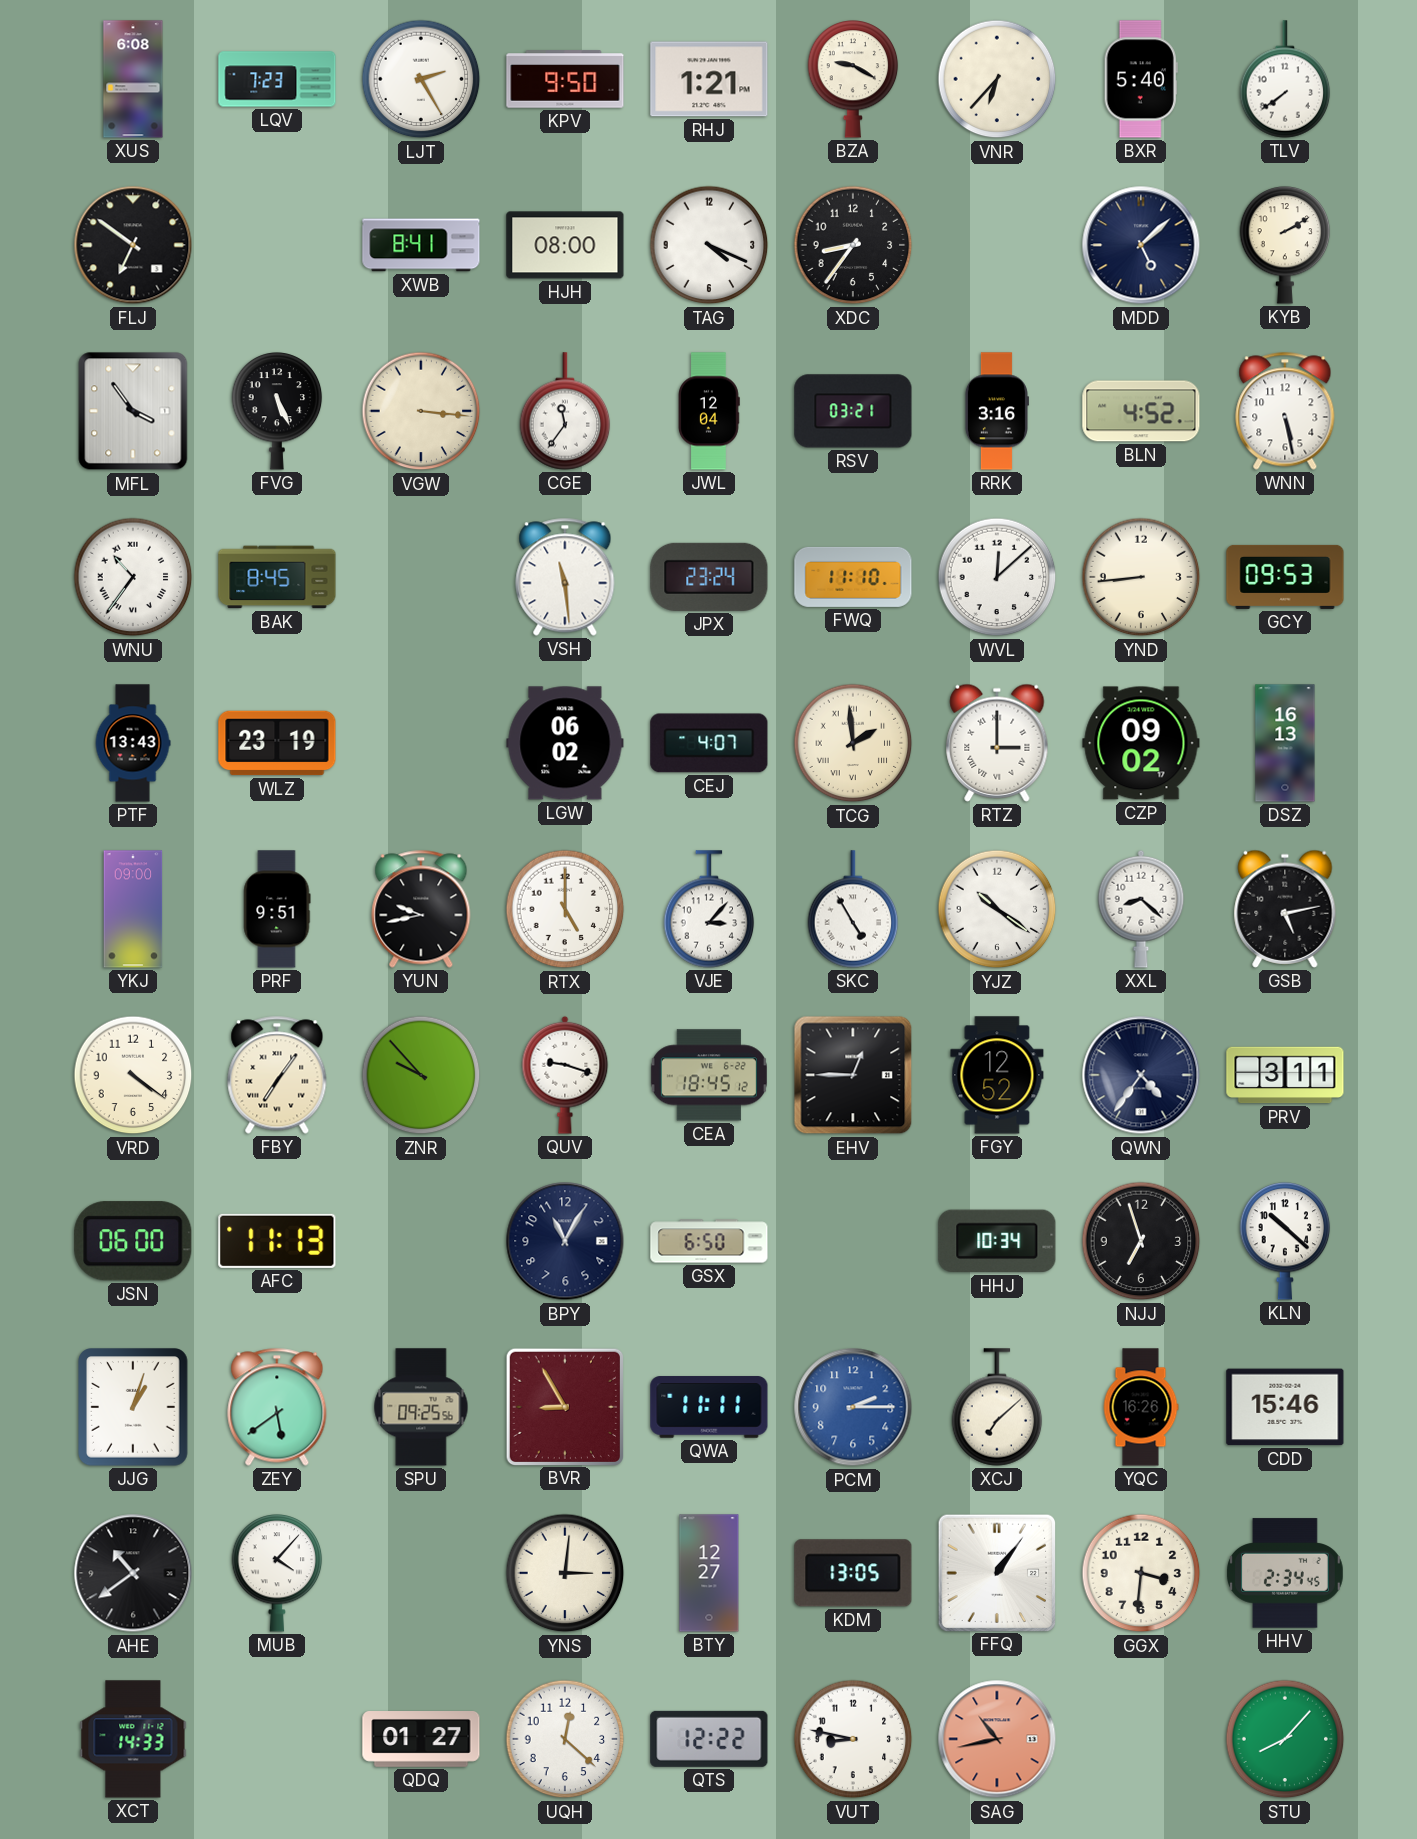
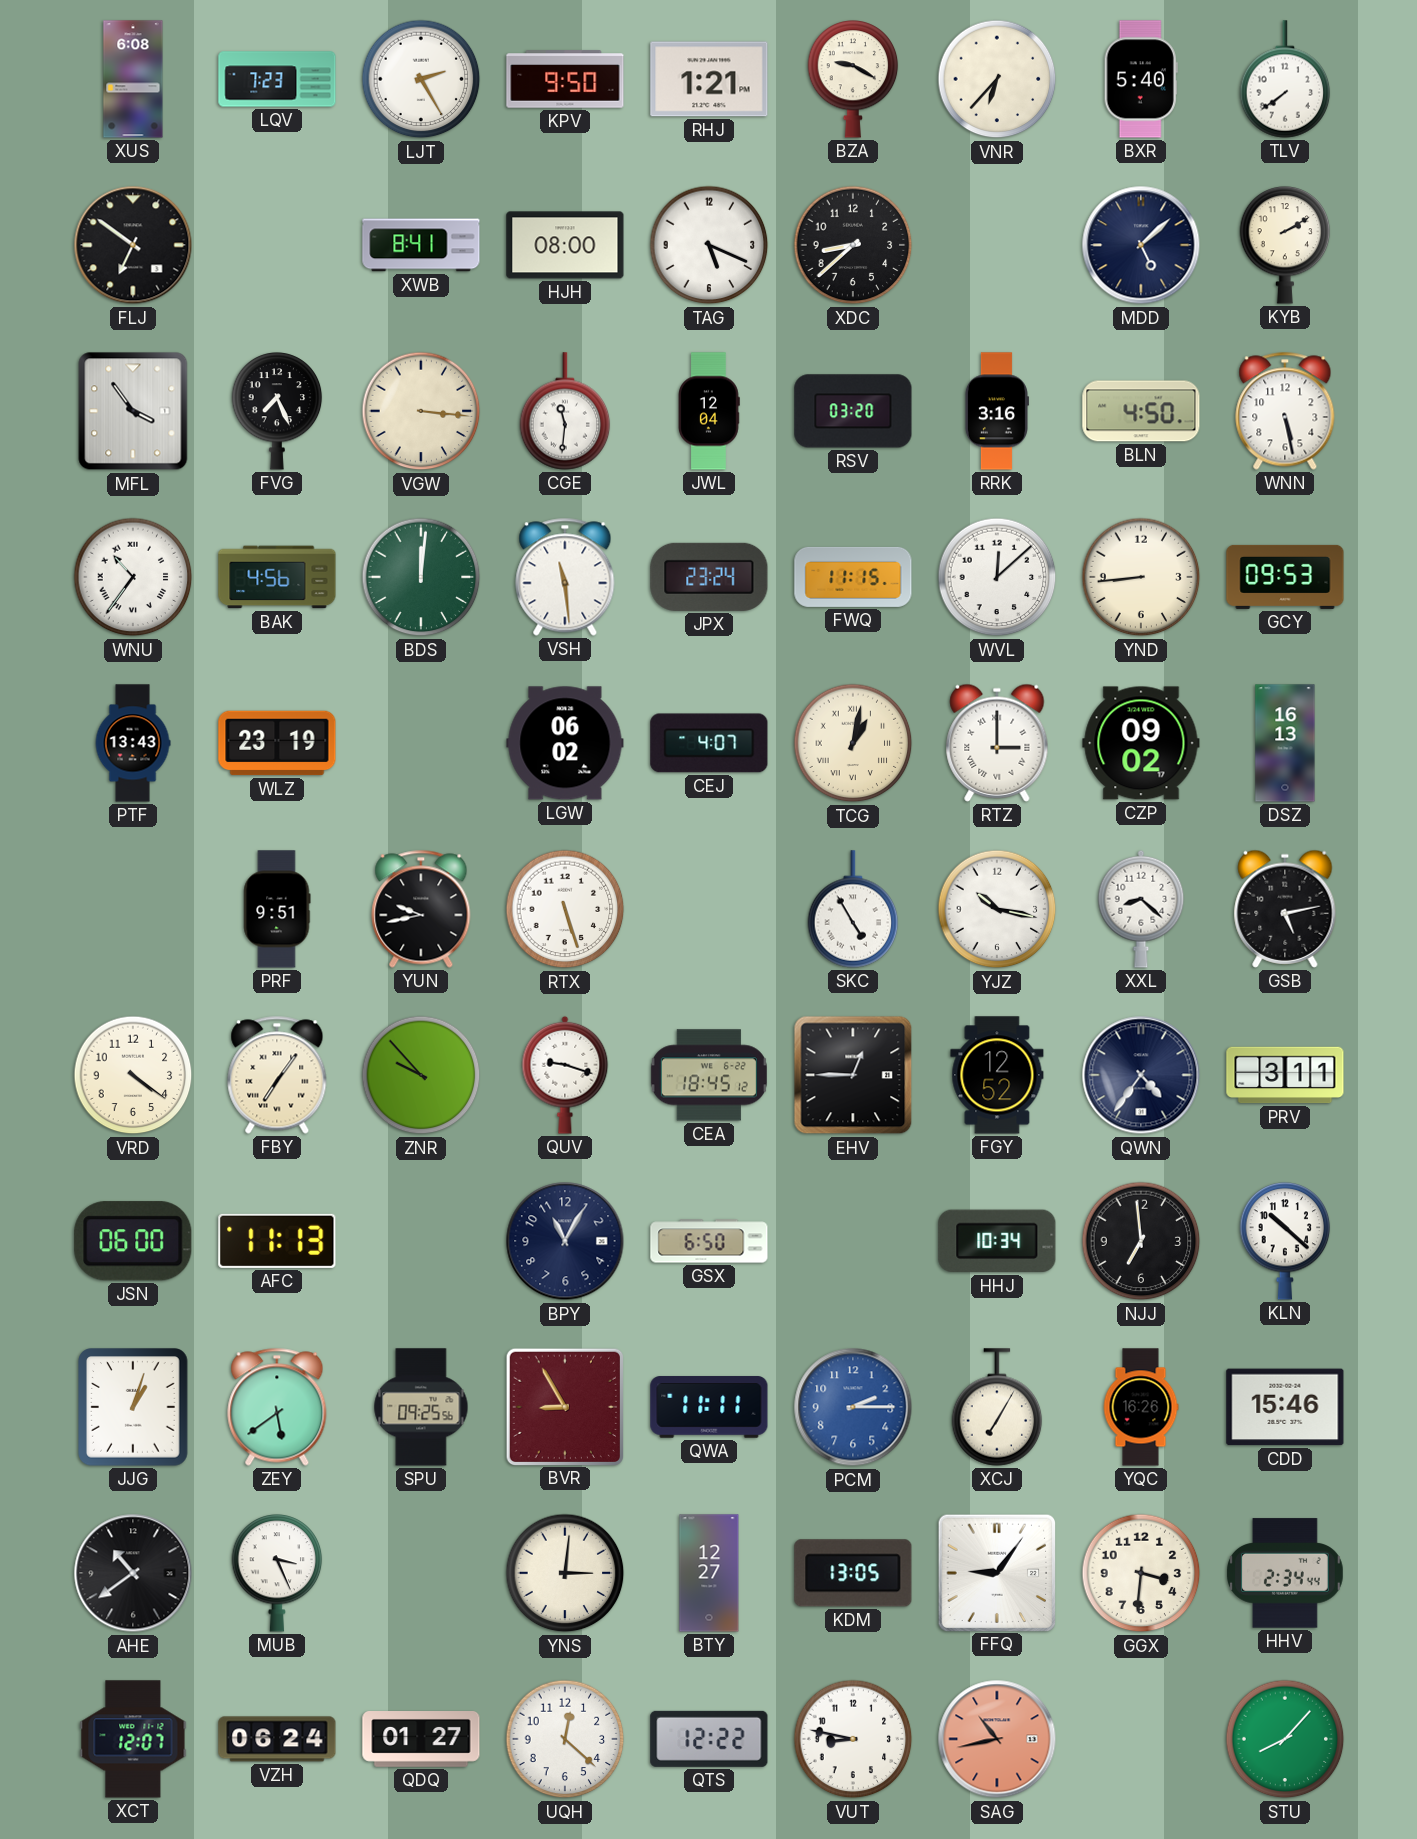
TAG: 4:19 -> 5:19 (709, 245)
XDC: 8:36 -> 8:38 (853, 245)
FVG: 5:26 -> 7:26 (277, 412)
CGE: 11:36 -> 11:31 (565, 411)
RSV: 03:21 -> 03:20 (853, 411)
BLN: 4:52 -> 4:50 (1141, 411)
BAK: 8:45 -> 4:56 (277, 577)
BDS: none -> 12:01 (421, 577)
FWQ: 11:10 -> 11:15 (853, 577)
TCG: 1:59 -> 1:02 (853, 743)
YKJ: 09:00 -> none (133, 909)
RTX: 5:00 -> 5:27 (565, 909)
VJE: 3:07 -> none (709, 909)
YJZ: 10:21 -> 10:17 (997, 909)
NJJ: 6:57 -> 6:59 (1141, 1241)
XCJ: 7:08 -> 7:05 (997, 1407)
MUB: 4:07 -> 3:26 (277, 1574)
FFQ: 1:06 -> 9:06 (996, 1572)
HHV: 2:34:45 -> 2:34:44 (1286, 1573)
XCT: 14:33 -> 12:07 (133, 1739)
VZH: none -> 06:24 (277, 1739)
